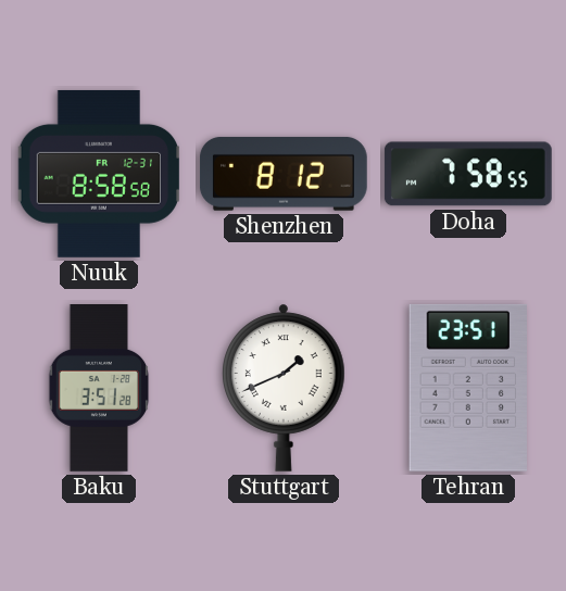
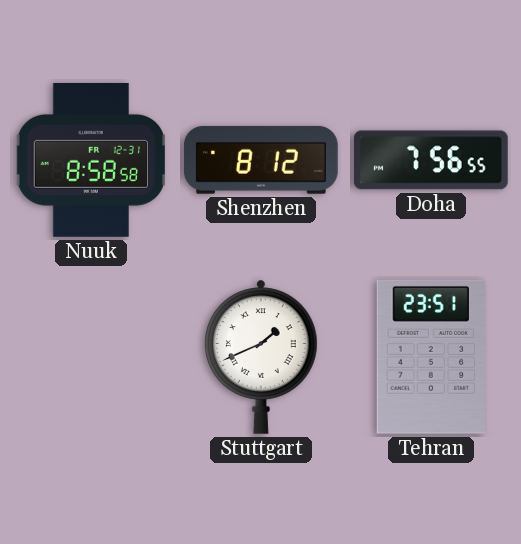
Doha: 7:58 -> 7:56 (431, 160)
Baku: 3:51 -> none (99, 389)
